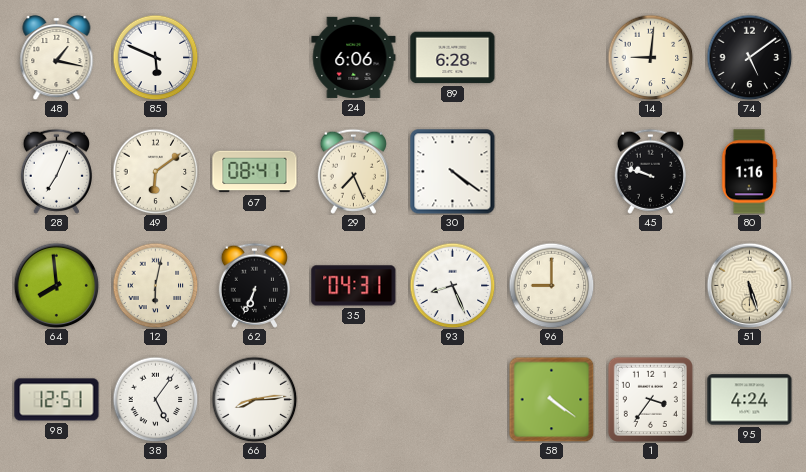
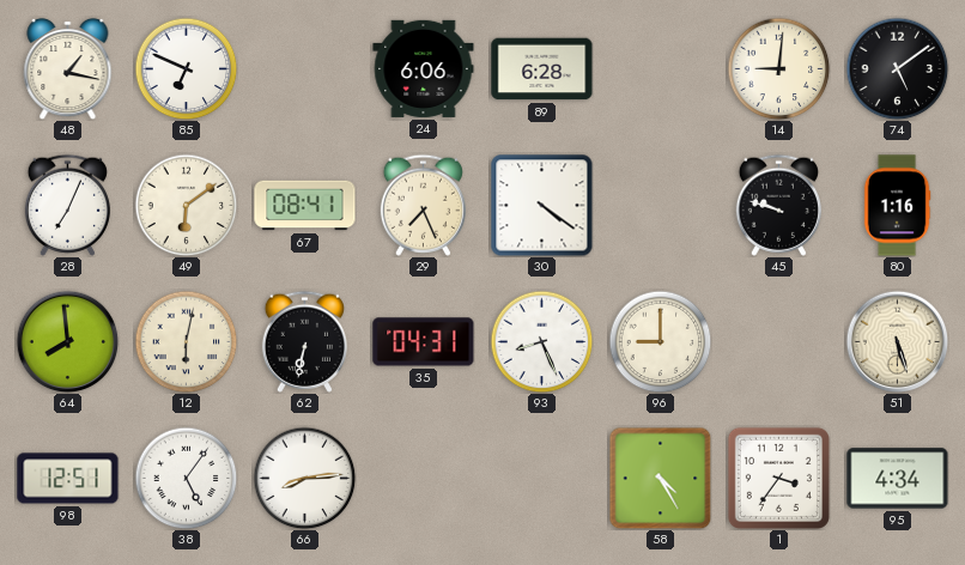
85: 5:49 -> 6:49 (186, 68)
62: 6:34 -> 6:32 (304, 341)
58: 4:21 -> 4:25 (660, 478)
95: 4:24 -> 4:34 (898, 479)
